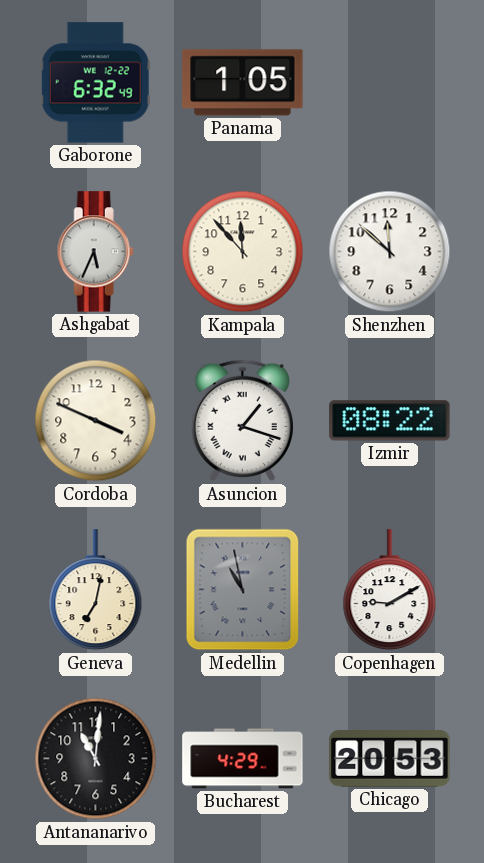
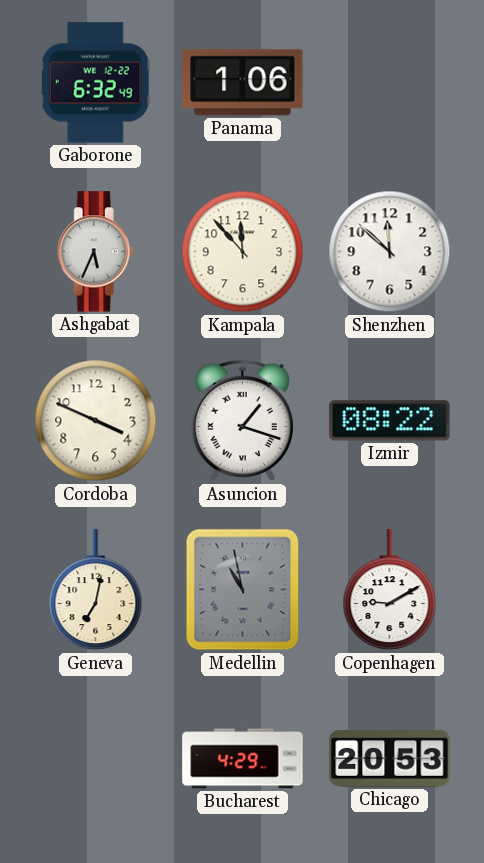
Panama: 1:05 -> 1:06 (243, 83)
Antananarivo: 11:01 -> none (96, 759)
